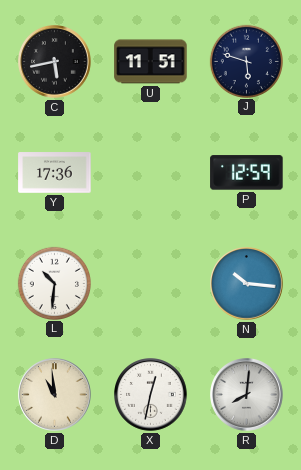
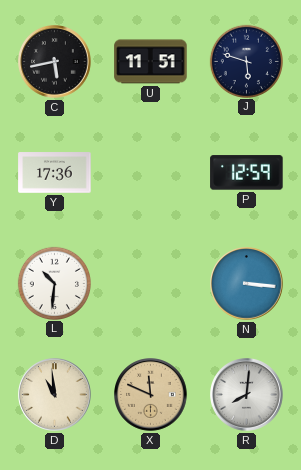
N: 10:16 -> 3:16 (247, 284)
X: 12:32 -> 11:49 (151, 395)
X dial: white -> champagne (151, 395)
